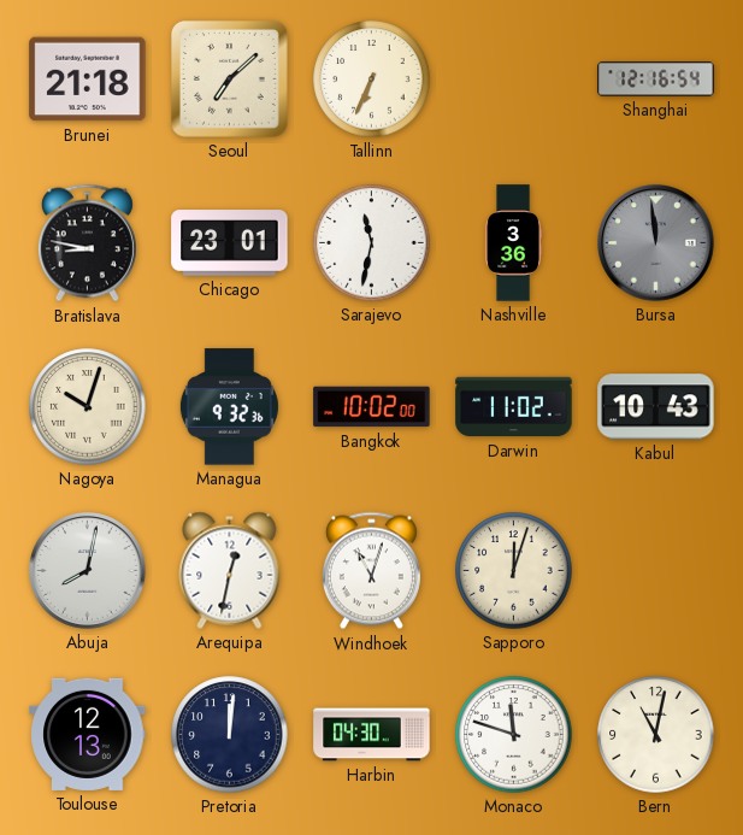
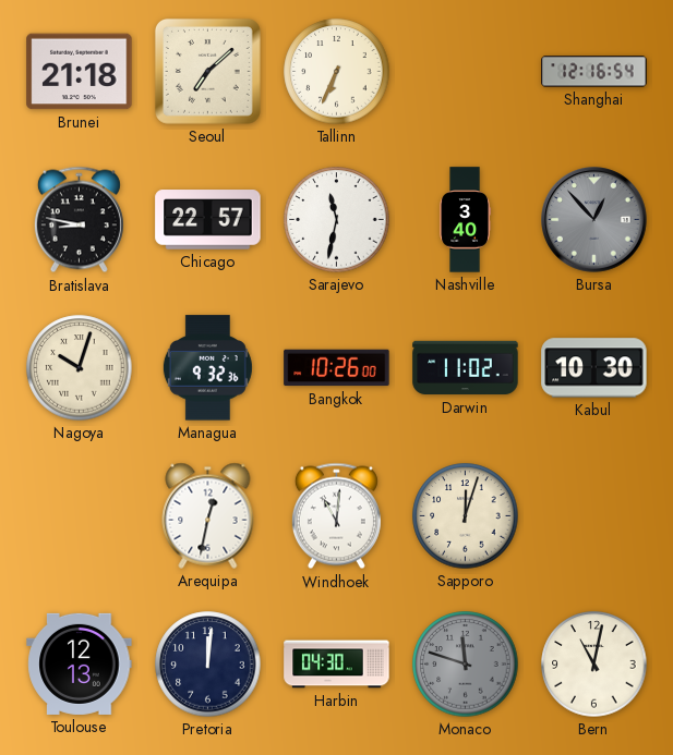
Chicago: 23:01 -> 22:57 (208, 220)
Nashville: 3:36 -> 3:40 (466, 220)
Bursa: 11:59 -> 12:53 (594, 220)
Bangkok: 10:02 -> 10:26 (337, 368)
Kabul: 10:43 -> 10:30 (594, 368)
Abuja: 8:02 -> none (88, 571)
Windhoek: 11:03 -> 11:01 (336, 516)
Monaco dial: white -> grey (466, 665)
